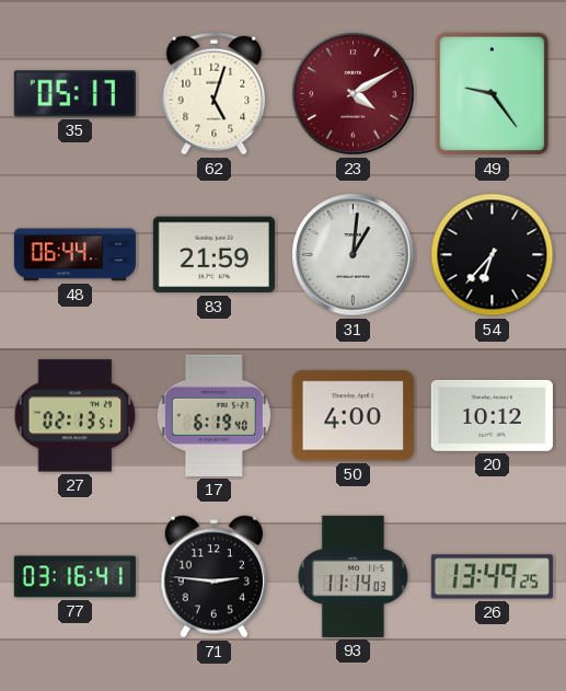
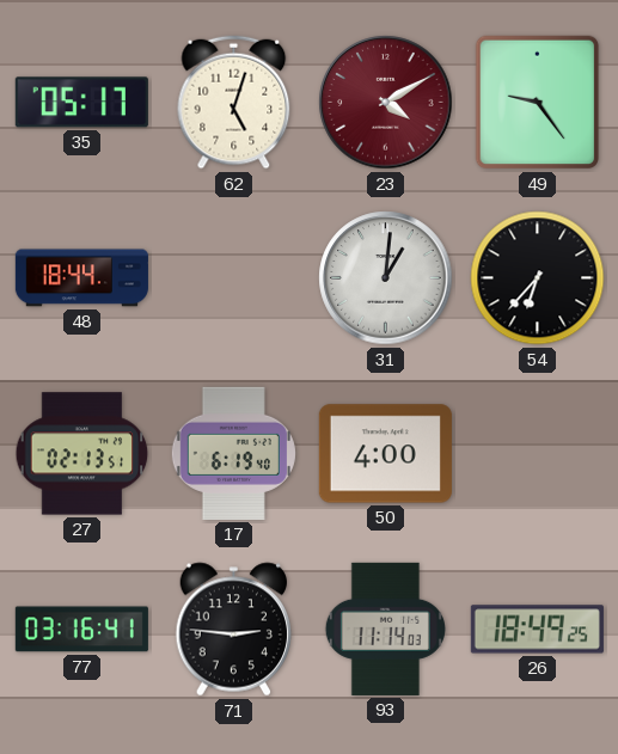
48: 06:44 -> 18:44 (81, 278)
83: 21:59 -> none (213, 255)
20: 10:12 -> none (492, 415)
26: 13:49 -> 18:49 (537, 630)
